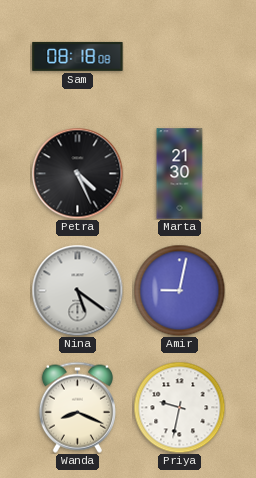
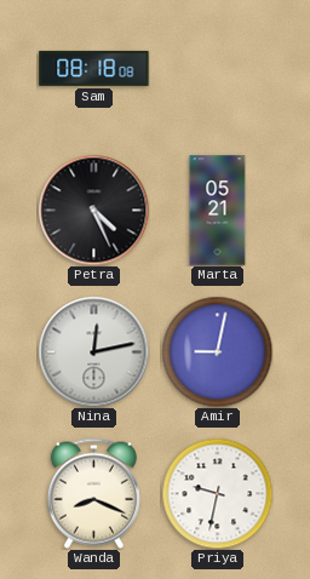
Marta: 21:30 -> 05:21 (218, 211)
Nina: 5:21 -> 12:13 (93, 351)
